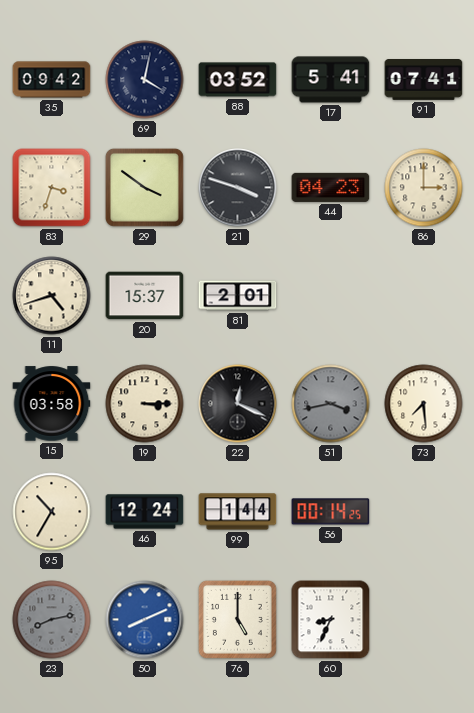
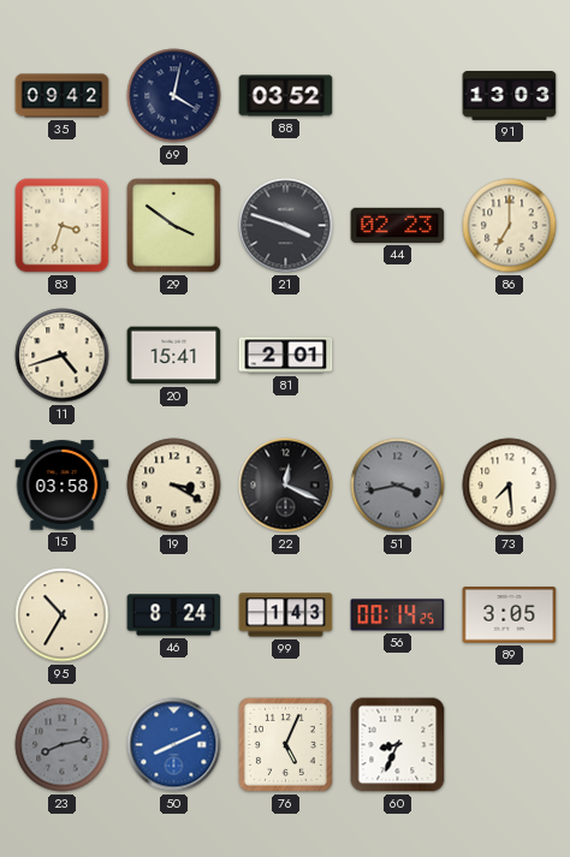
17: 5:41 -> none (331, 80)
91: 07:41 -> 13:03 (510, 96)
44: 04:23 -> 02:23 (398, 225)
86: 3:00 -> 7:00 (510, 226)
20: 15:37 -> 15:41 (174, 356)
19: 3:15 -> 3:20 (174, 486)
46: 12:24 -> 8:24 (174, 615)
99: 1:44 -> 1:43 (286, 615)
89: none -> 3:05 (510, 615)
76: 5:00 -> 5:04 (285, 744)
